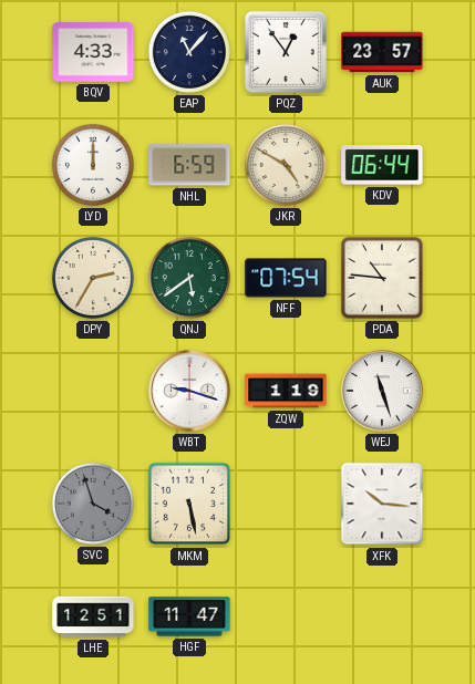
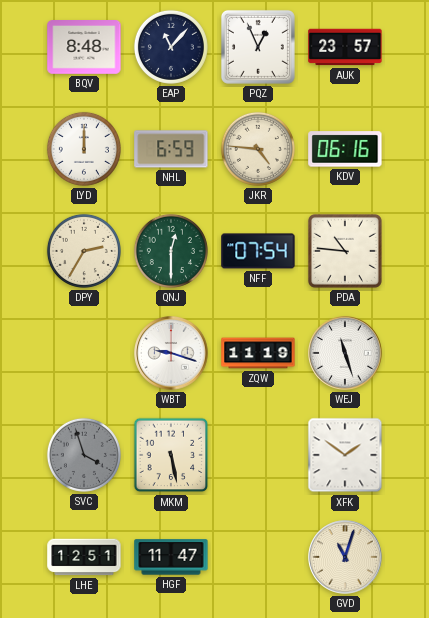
BQV: 4:33 -> 8:48 (84, 48)
PQZ: 12:54 -> 12:56 (258, 47)
JKR: 4:50 -> 4:46 (258, 149)
KDV: 06:44 -> 06:16 (345, 149)
QNJ: 5:39 -> 12:30 (171, 251)
ZQW: 1:19 -> 11:19 (258, 353)
XFK: 10:16 -> 1:51 (345, 455)
GVD: none -> 11:03 (345, 557)
